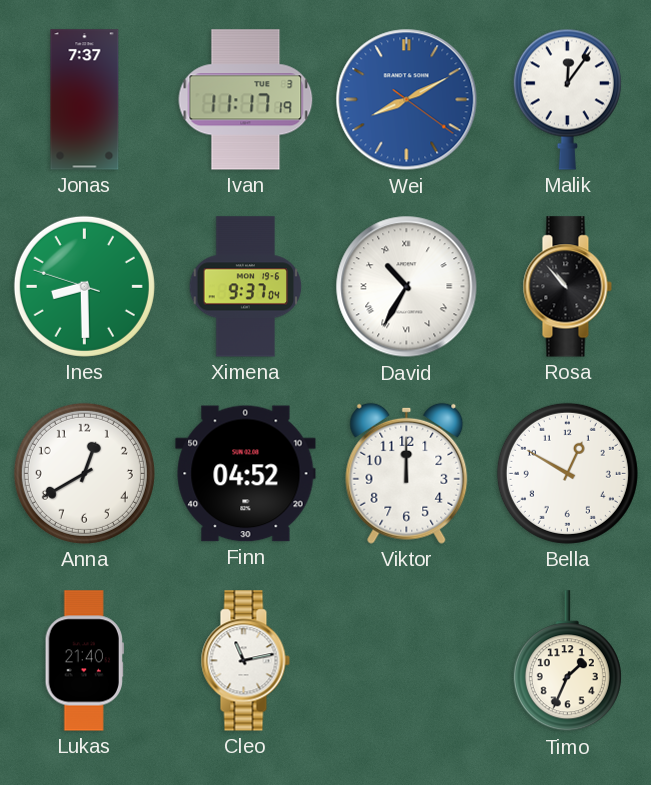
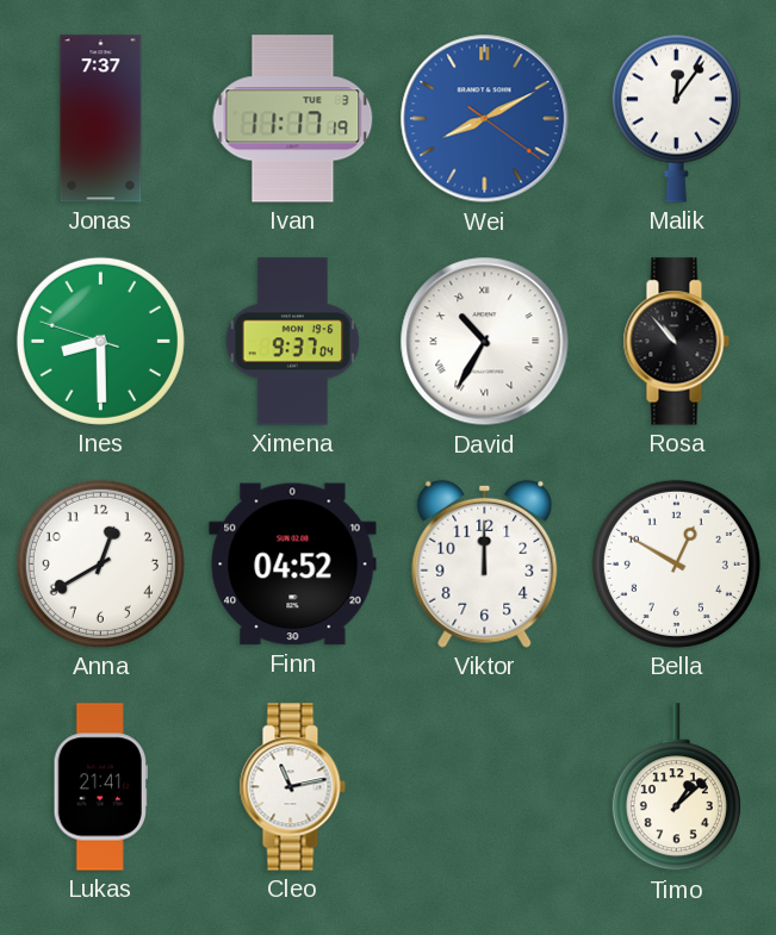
Lukas: 21:40 -> 21:41 (100, 787)
Timo: 1:34 -> 1:08 (676, 787)
